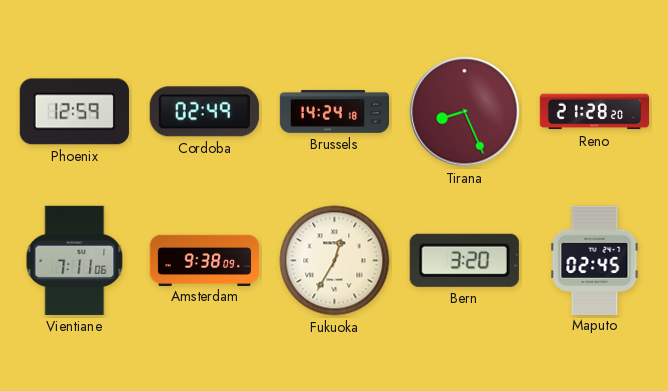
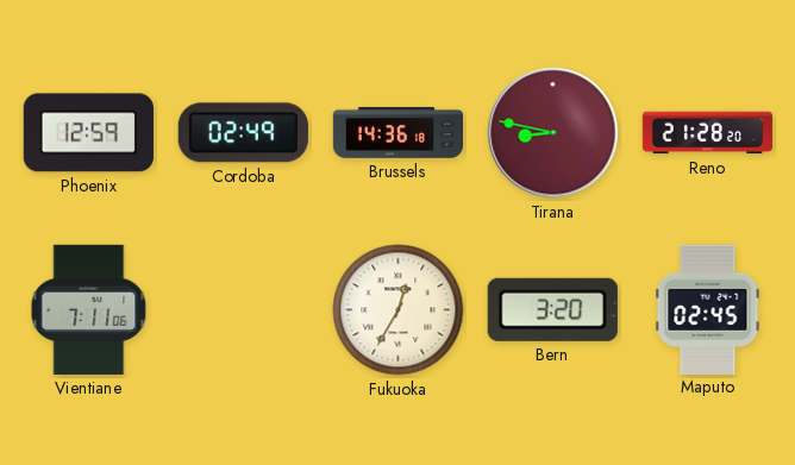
Brussels: 14:24 -> 14:36 (397, 132)
Tirana: 8:26 -> 8:47 (553, 133)
Amsterdam: 9:38 -> none (205, 260)
